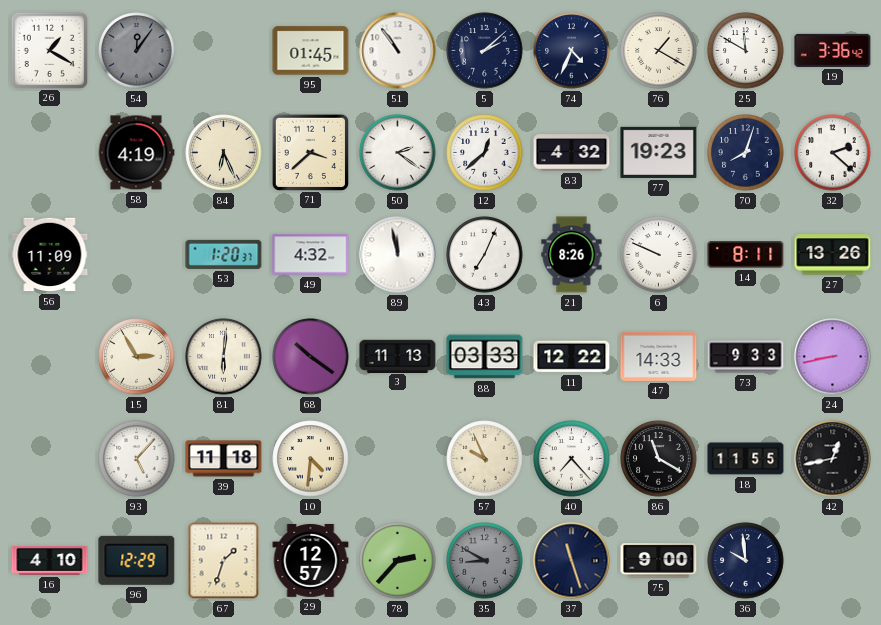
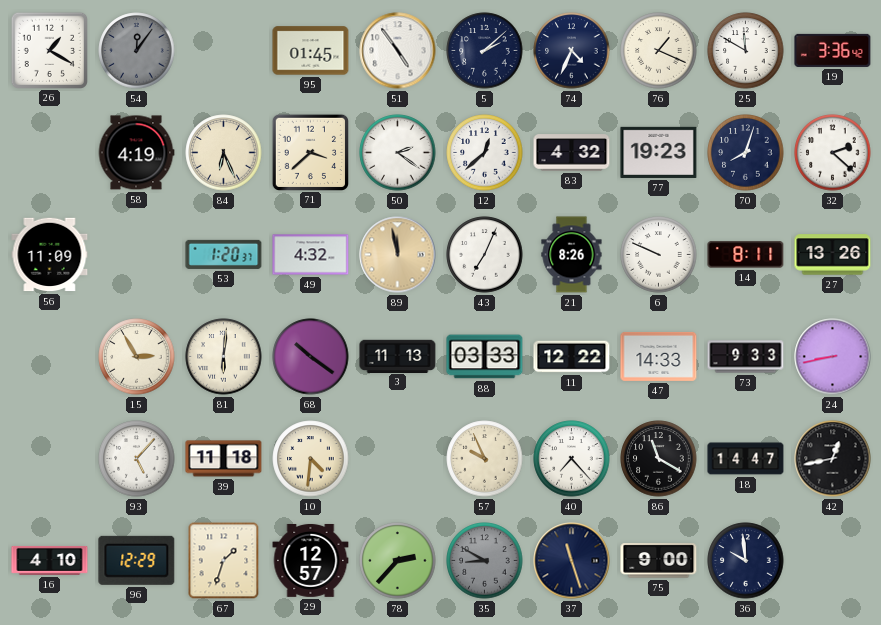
51: 10:54 -> 4:54 (398, 51)
76: 1:20 -> 1:19 (659, 51)
89 dial: white -> champagne (398, 255)
18: 11:55 -> 14:47 (746, 459)
